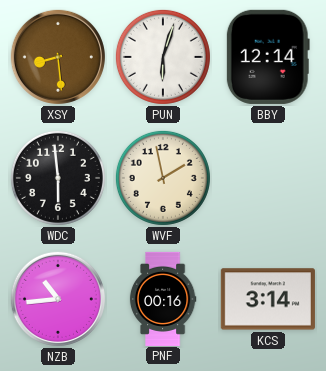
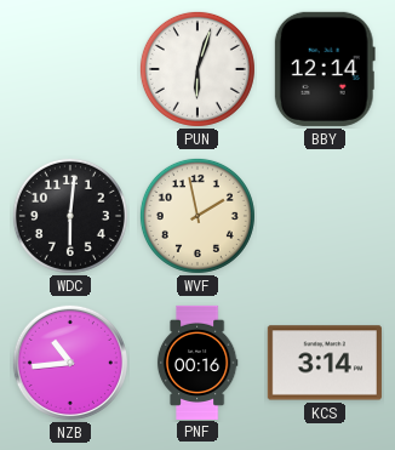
XSY: 8:29 -> none (58, 57)
WDC: 5:59 -> 6:01 (70, 216)
